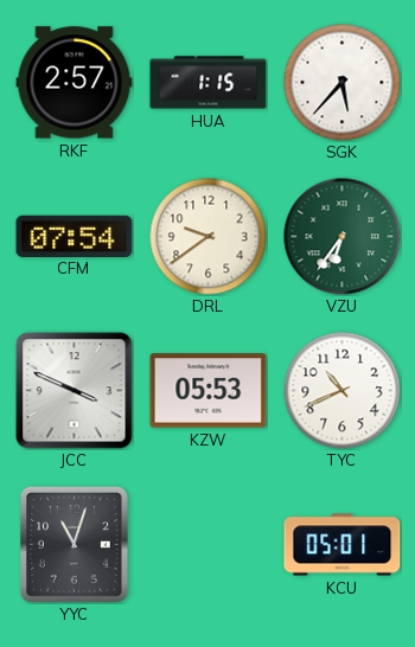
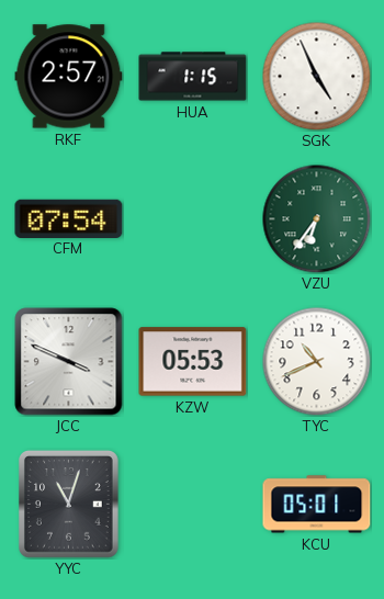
SGK: 5:37 -> 4:56 (317, 77)
DRL: 9:39 -> none (209, 237)
